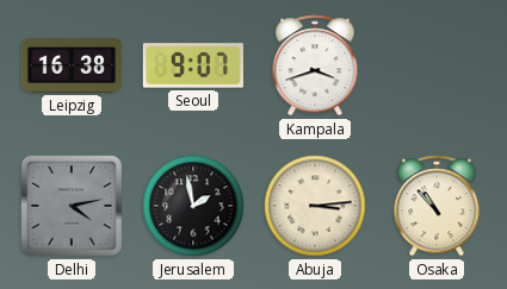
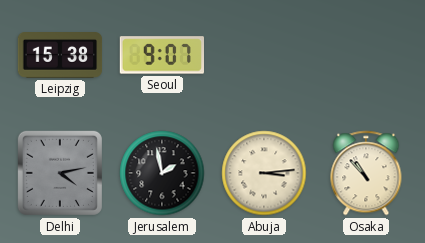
Leipzig: 16:38 -> 15:38 (60, 56)
Kampala: 3:42 -> none (315, 65)
